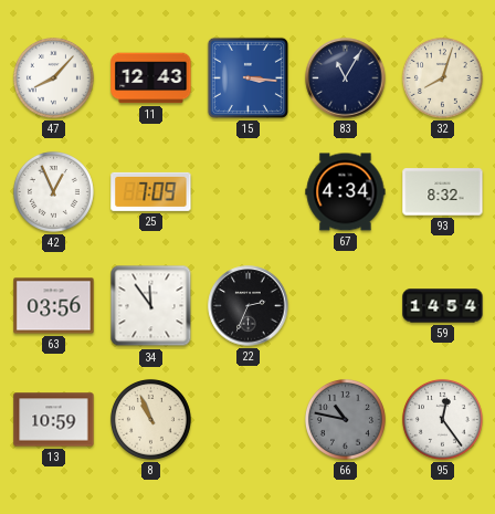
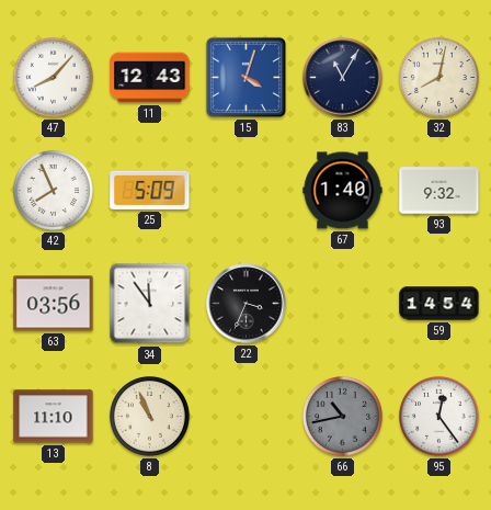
15: 3:16 -> 4:03 (245, 77)
32: 8:03 -> 8:02 (438, 77)
42: 12:56 -> 7:56 (53, 190)
25: 7:09 -> 5:09 (150, 190)
67: 4:34 -> 1:40 (343, 191)
93: 8:32 -> 9:32 (439, 191)
22: 2:34 -> 3:34 (247, 304)
13: 10:59 -> 11:10 (54, 417)
66: 10:47 -> 10:43 (342, 416)
